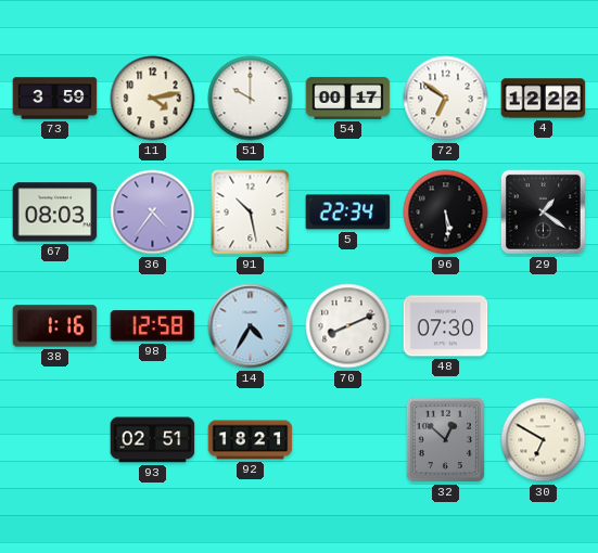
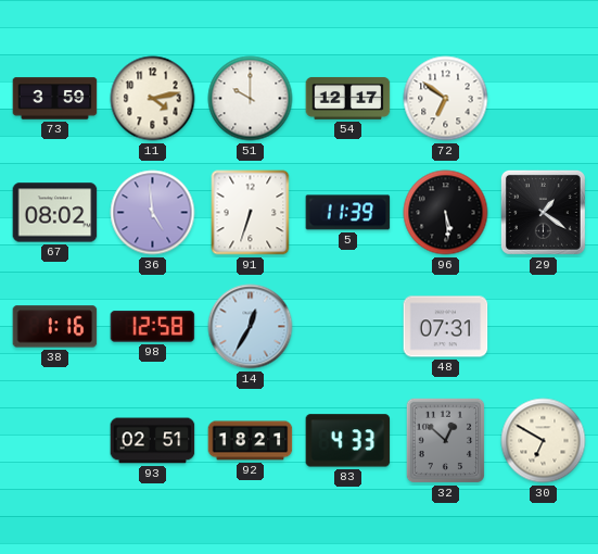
54: 00:17 -> 12:17 (348, 98)
4: 12:22 -> none (544, 99)
67: 08:03 -> 08:02 (55, 213)
36: 4:36 -> 4:59 (153, 213)
91: 10:28 -> 6:33 (251, 213)
5: 22:34 -> 11:39 (348, 213)
14: 4:35 -> 12:35 (251, 327)
70: 8:11 -> none (348, 326)
48: 07:30 -> 07:31 (446, 327)
83: none -> 4:33 (348, 441)
